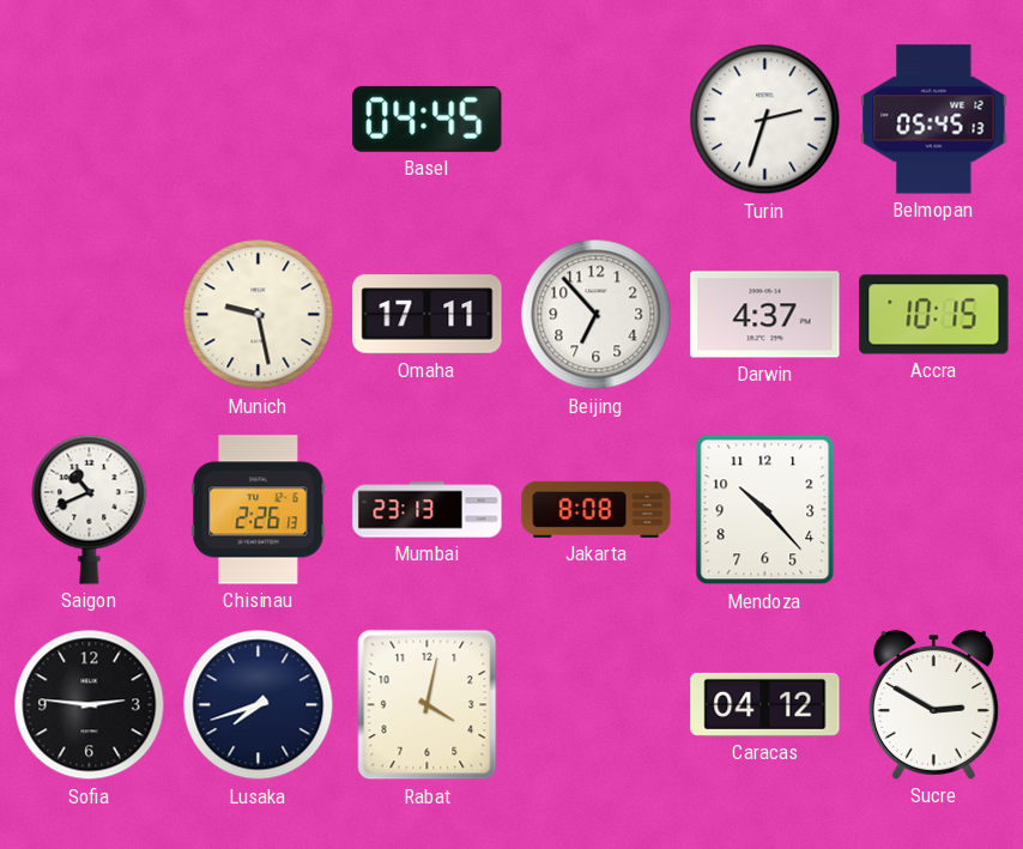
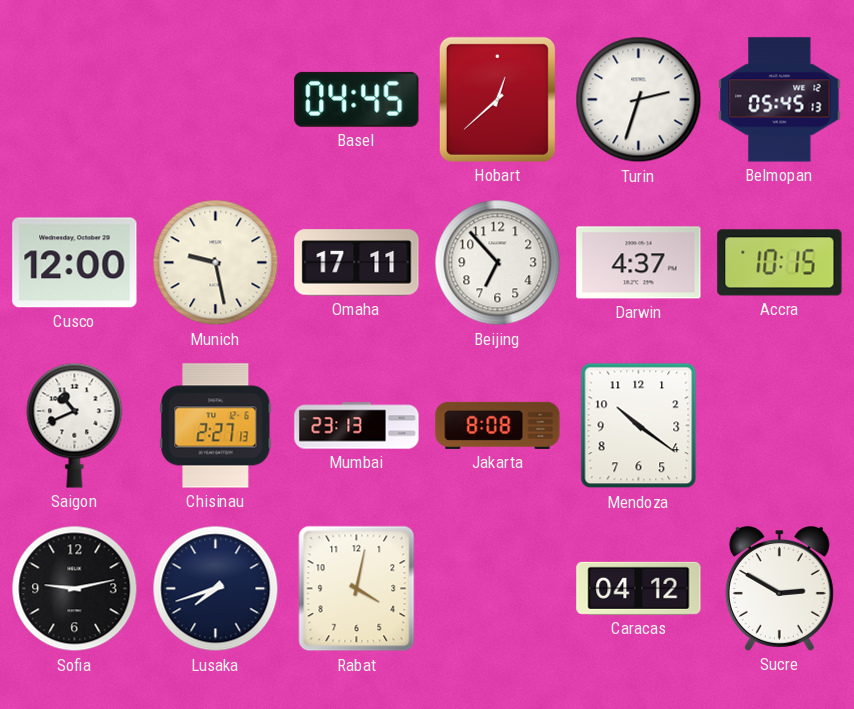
Hobart: none -> 12:38 (497, 99)
Cusco: none -> 12:00 (75, 263)
Chisinau: 2:26 -> 2:27 (216, 426)
Mendoza: 10:23 -> 10:21 (639, 426)
Sofia: 2:46 -> 9:13 (75, 589)
